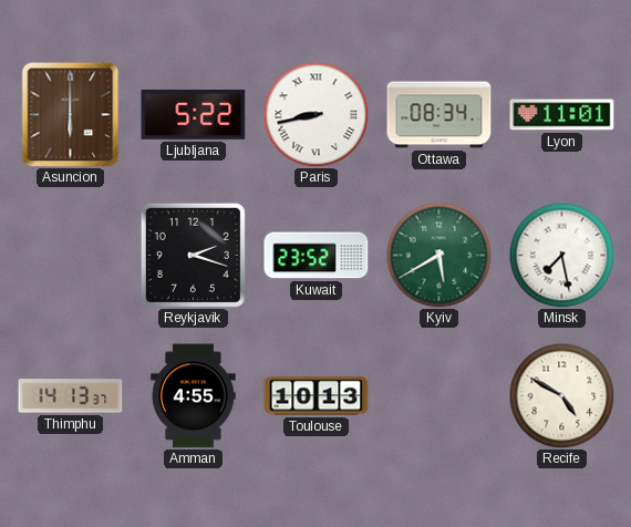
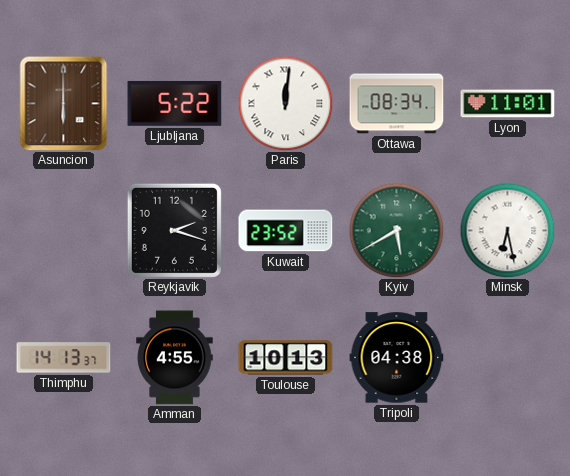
Paris: 8:43 -> 12:01 (285, 103)
Minsk: 7:28 -> 6:28 (507, 230)
Tripoli: none -> 04:38 (397, 358)
Recife: 4:50 -> none (561, 395)
